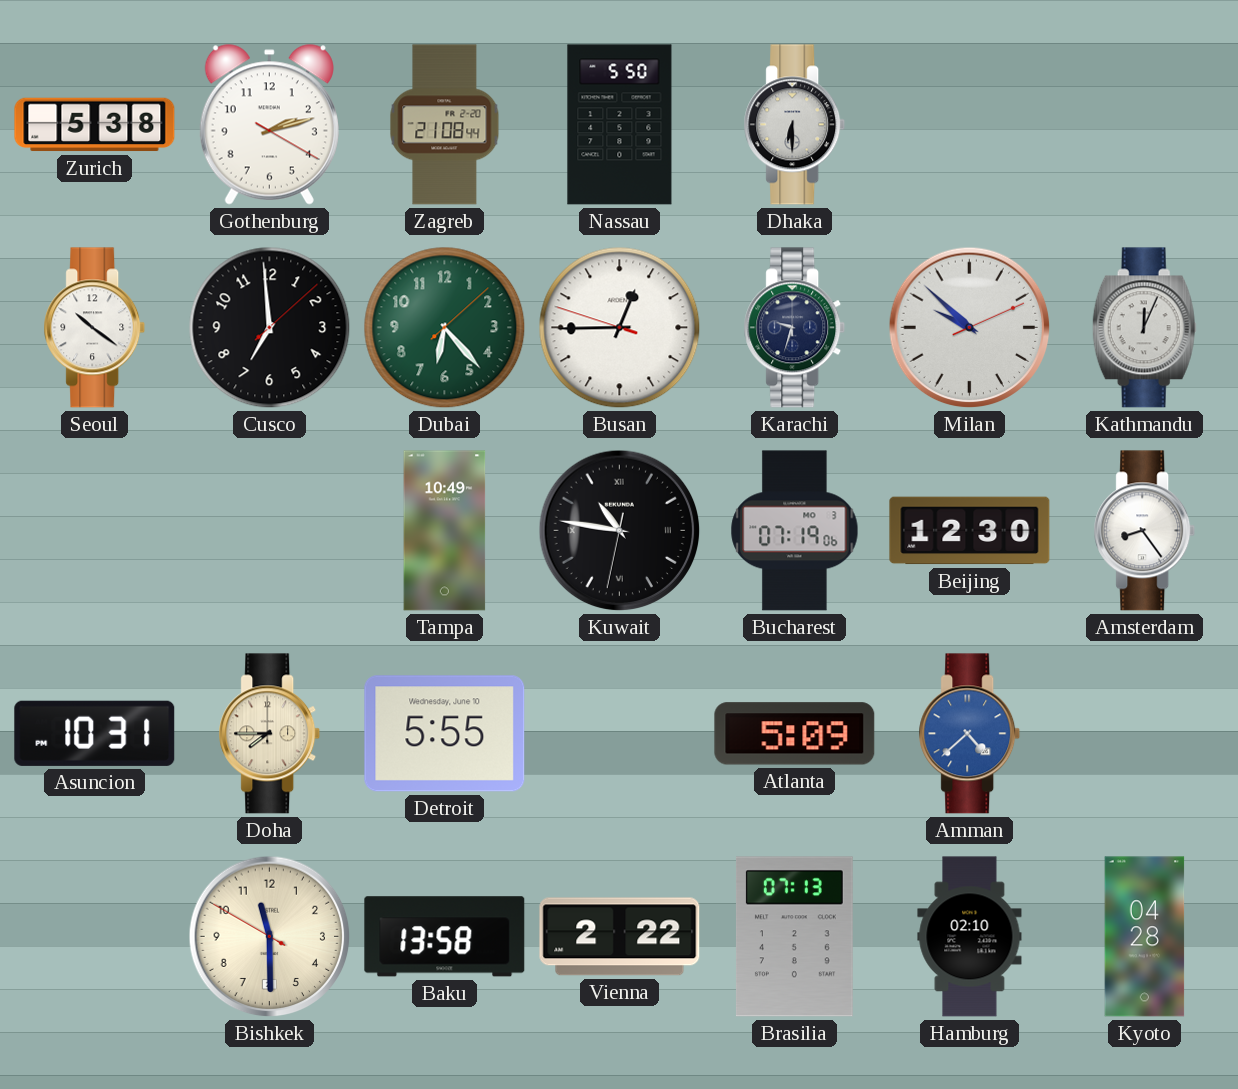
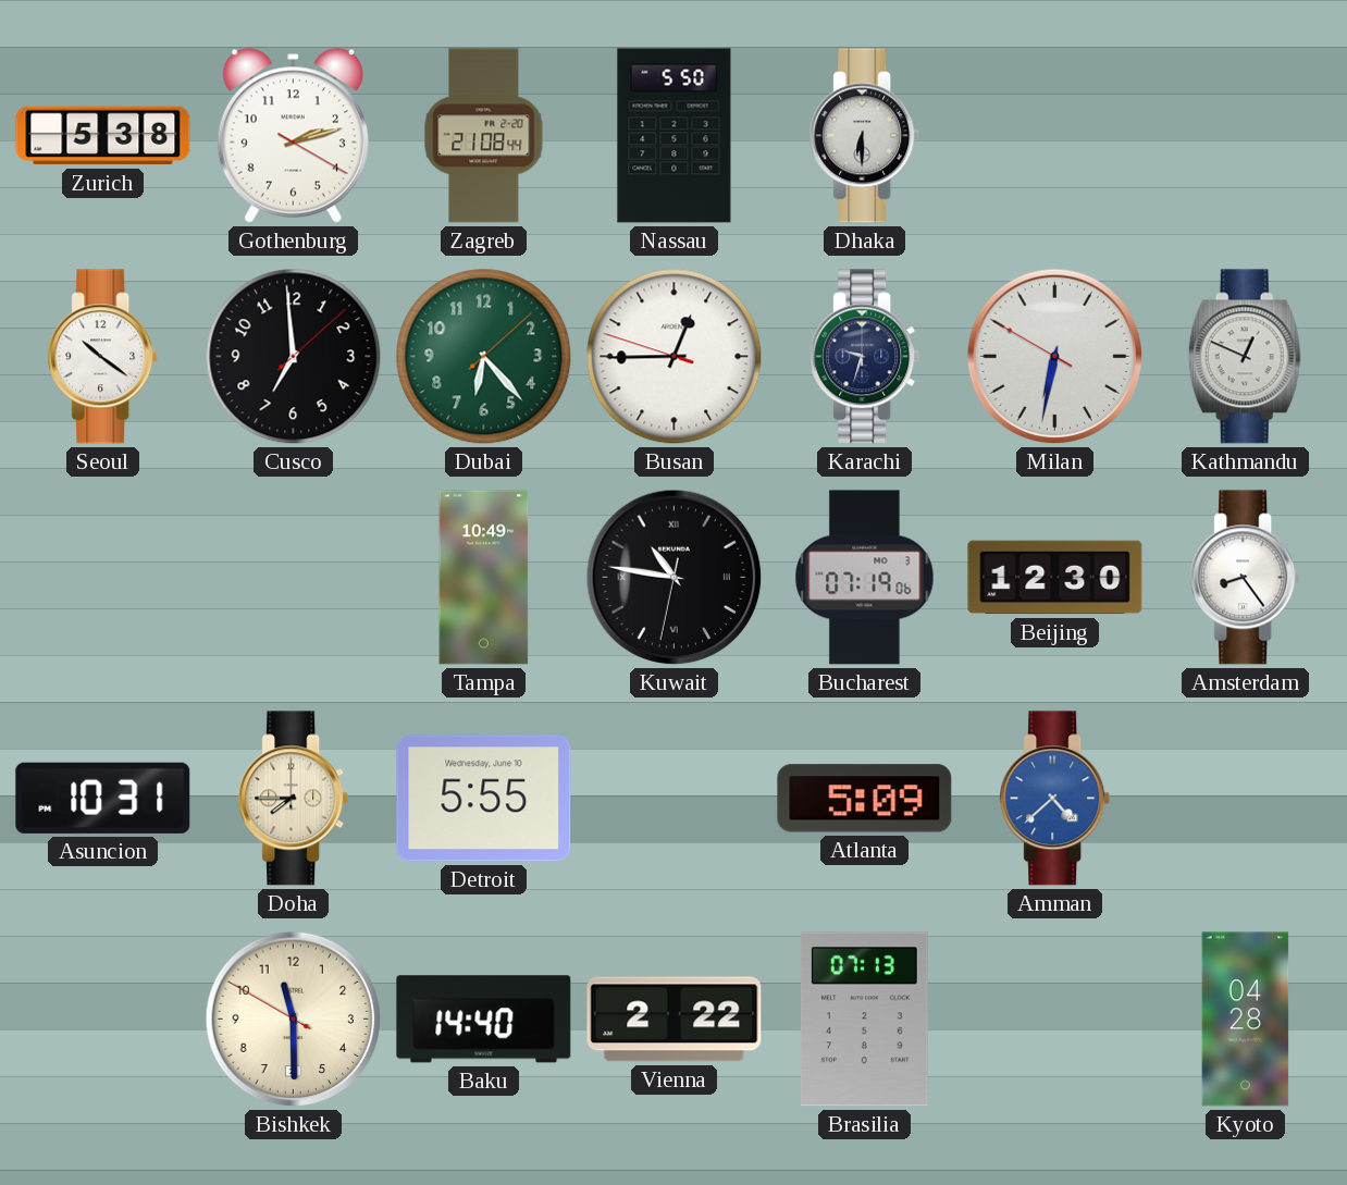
Milan: 9:52 -> 6:31 (1055, 357)
Kathmandu: 12:04 -> 12:49 (1245, 357)
Baku: 13:58 -> 14:40 (484, 1020)
Hamburg: 02:10 -> none (970, 937)
